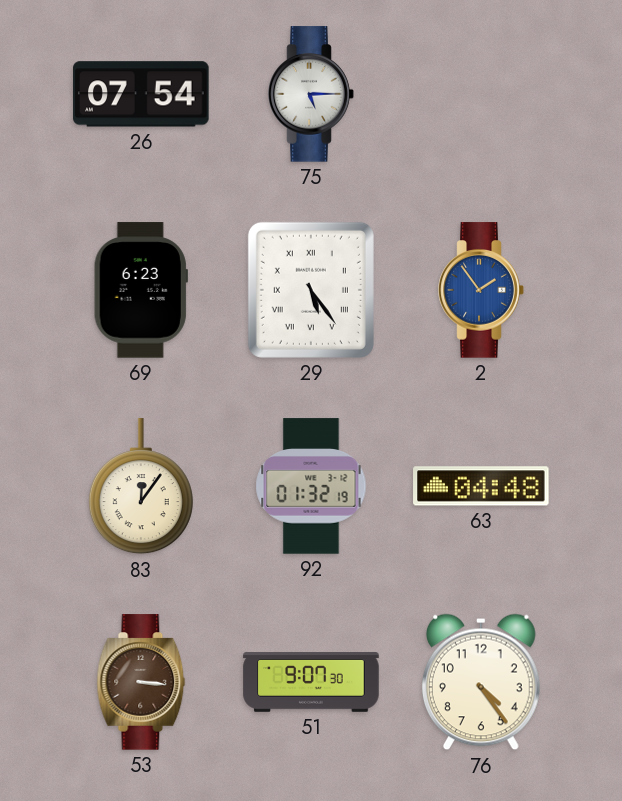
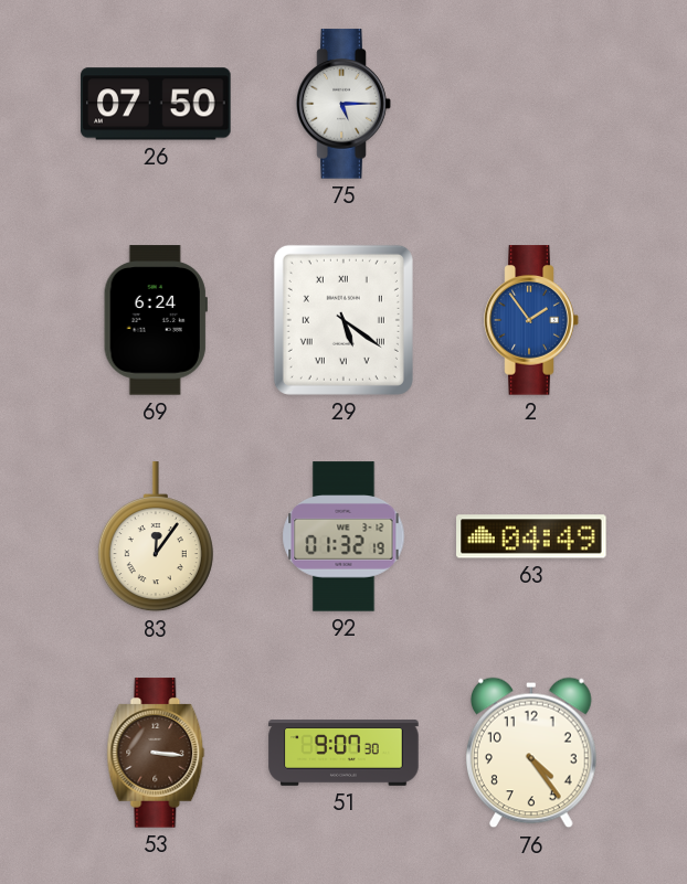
26: 07:54 -> 07:50 (156, 104)
69: 6:23 -> 6:24 (156, 320)
29: 5:24 -> 5:21 (343, 320)
63: 04:48 -> 04:49 (531, 536)
